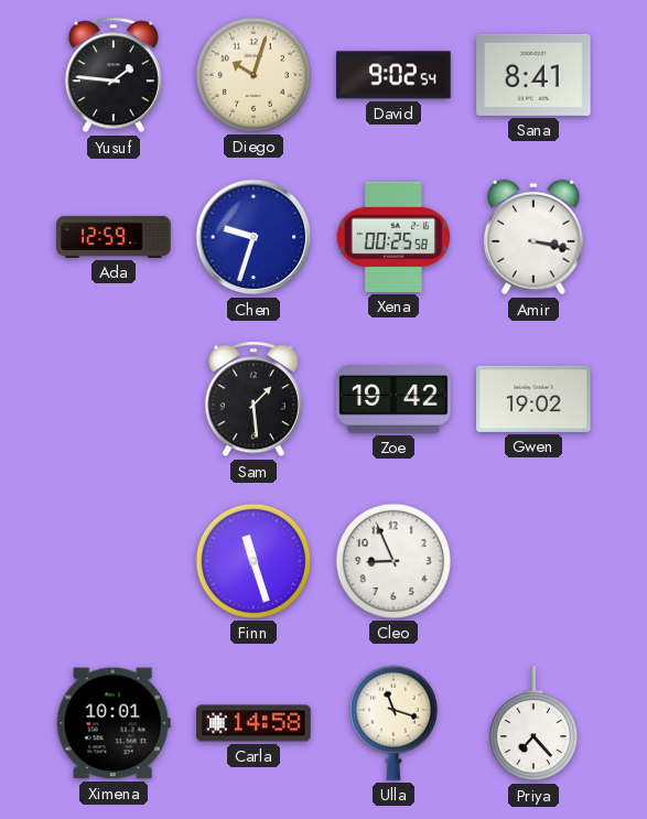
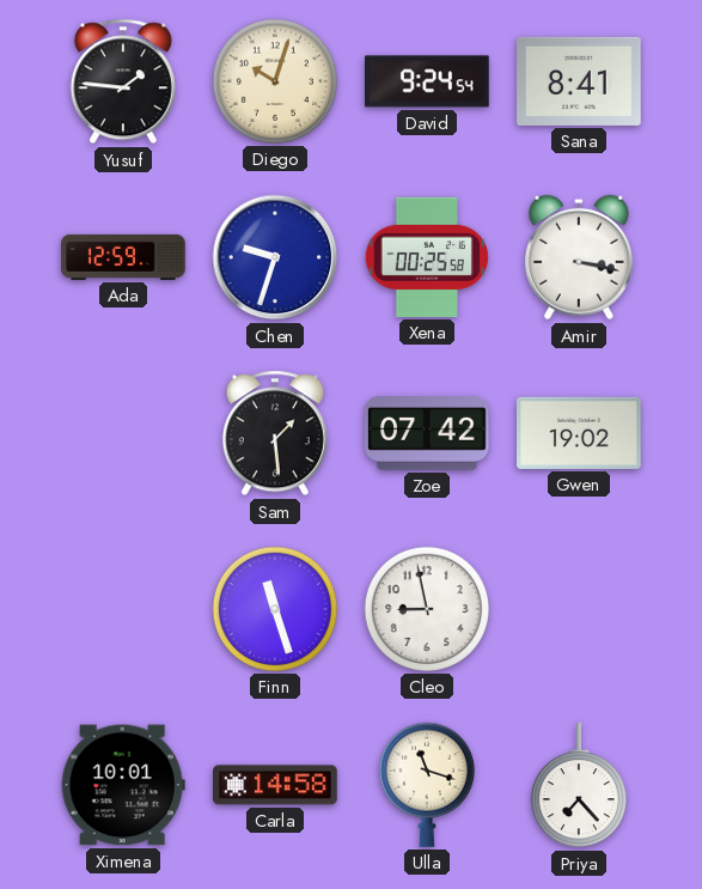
David: 9:02 -> 9:24 (428, 81)
Zoe: 19:42 -> 07:42 (427, 434)
Cleo: 8:56 -> 8:58 (427, 609)
